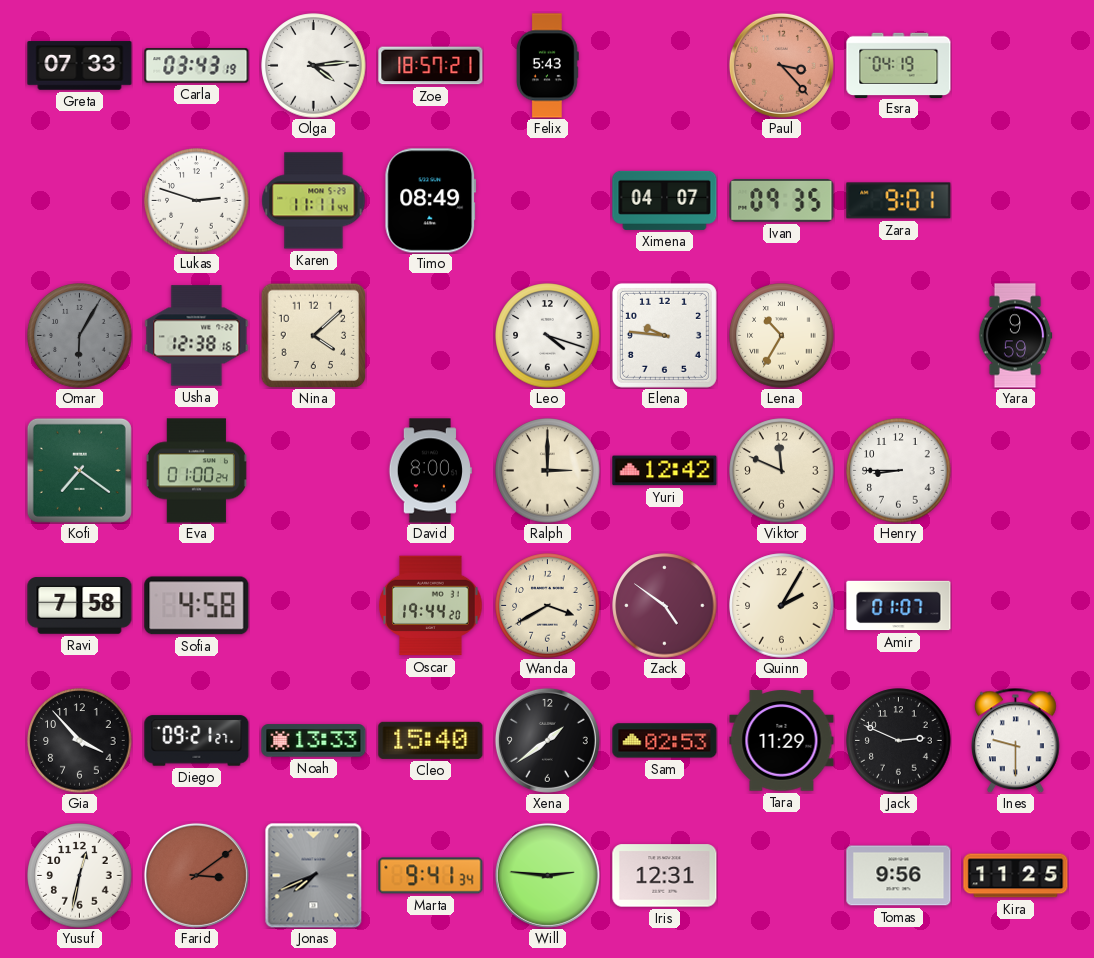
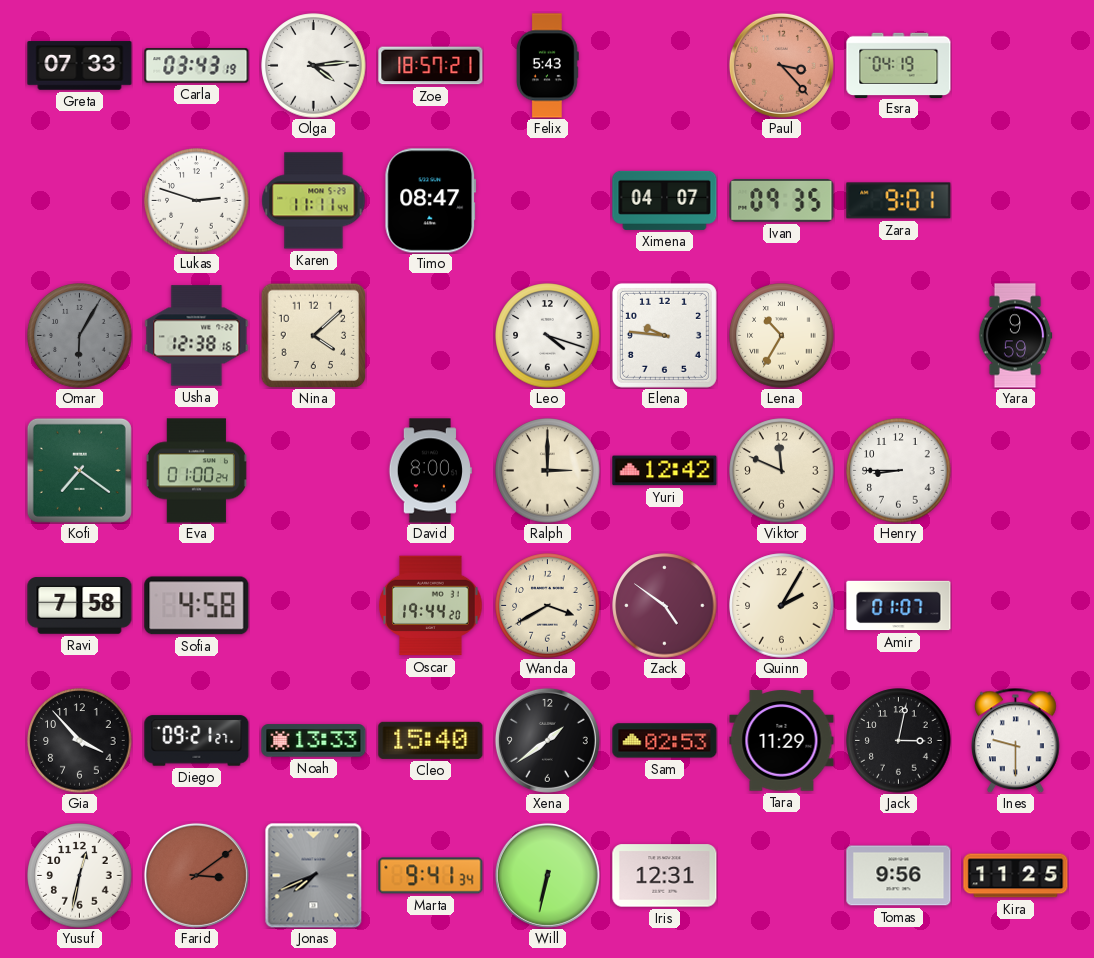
Timo: 08:49 -> 08:47 (431, 201)
Jack: 2:49 -> 3:02 (899, 741)
Will: 2:46 -> 6:32 (547, 875)
